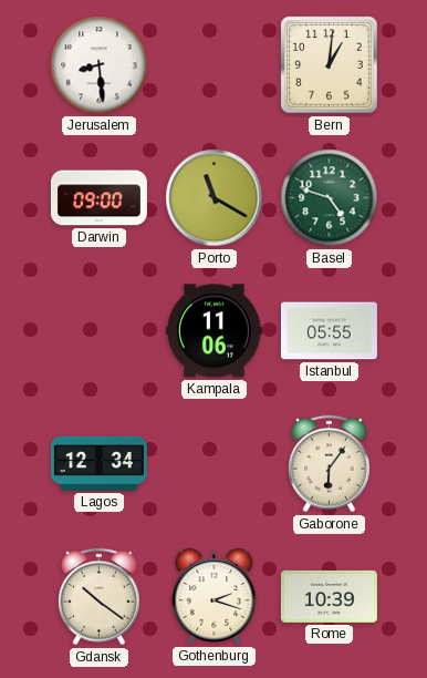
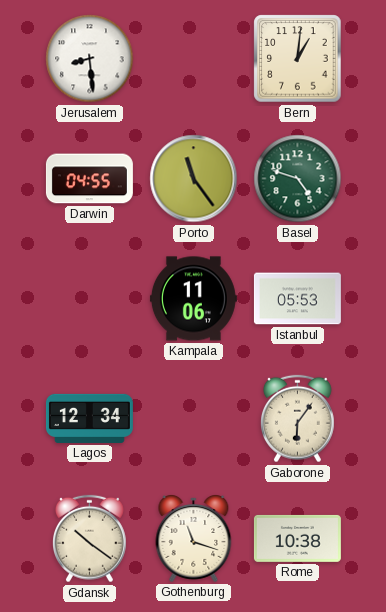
Darwin: 09:00 -> 04:55 (89, 179)
Porto: 11:20 -> 11:24 (194, 179)
Istanbul: 05:55 -> 05:53 (297, 299)
Gothenburg: 2:18 -> 11:18 (194, 539)
Rome: 10:39 -> 10:38 (297, 538)
